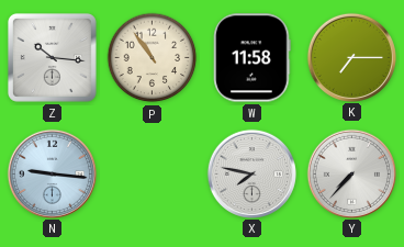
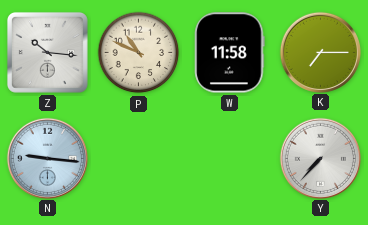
P: 10:54 -> 10:49 (139, 53)
X: 7:47 -> none (251, 173)
